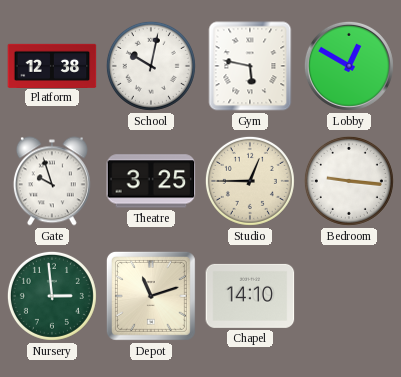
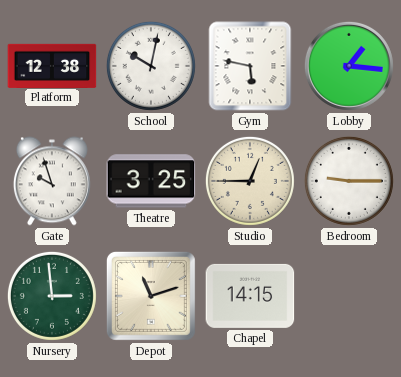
Lobby: 12:50 -> 1:16 (349, 66)
Bedroom: 9:16 -> 9:15 (349, 181)
Chapel: 14:10 -> 14:15 (250, 296)
